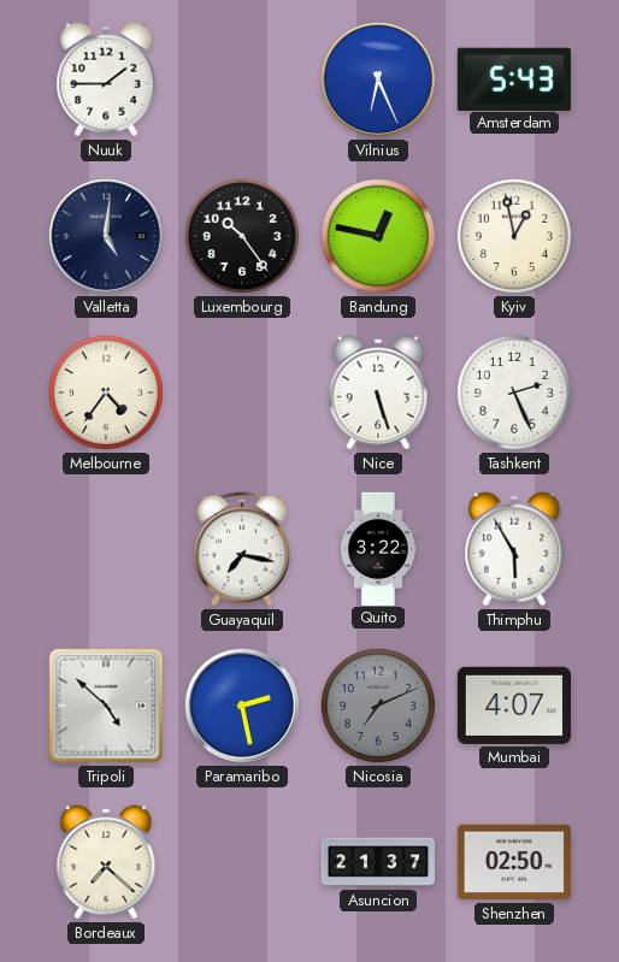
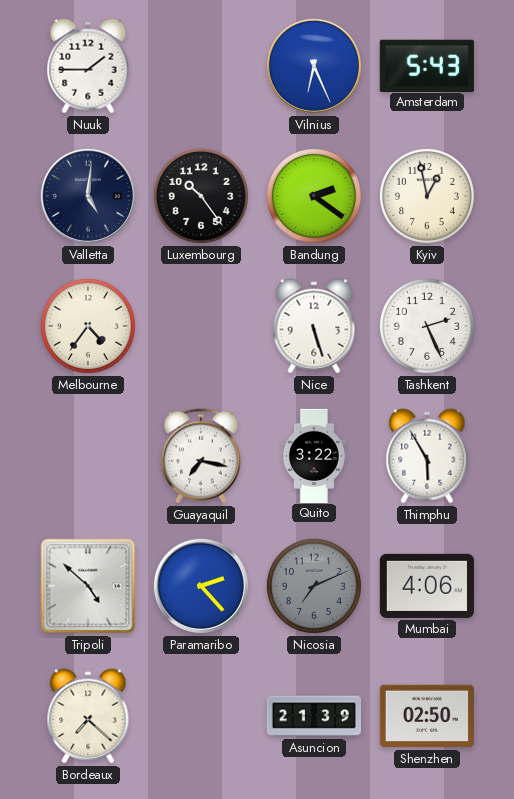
Bandung: 12:47 -> 2:21 (314, 196)
Paramaribo: 2:28 -> 2:23 (201, 586)
Mumbai: 4:07 -> 4:06 (427, 586)
Asuncion: 21:37 -> 21:39 (314, 716)
